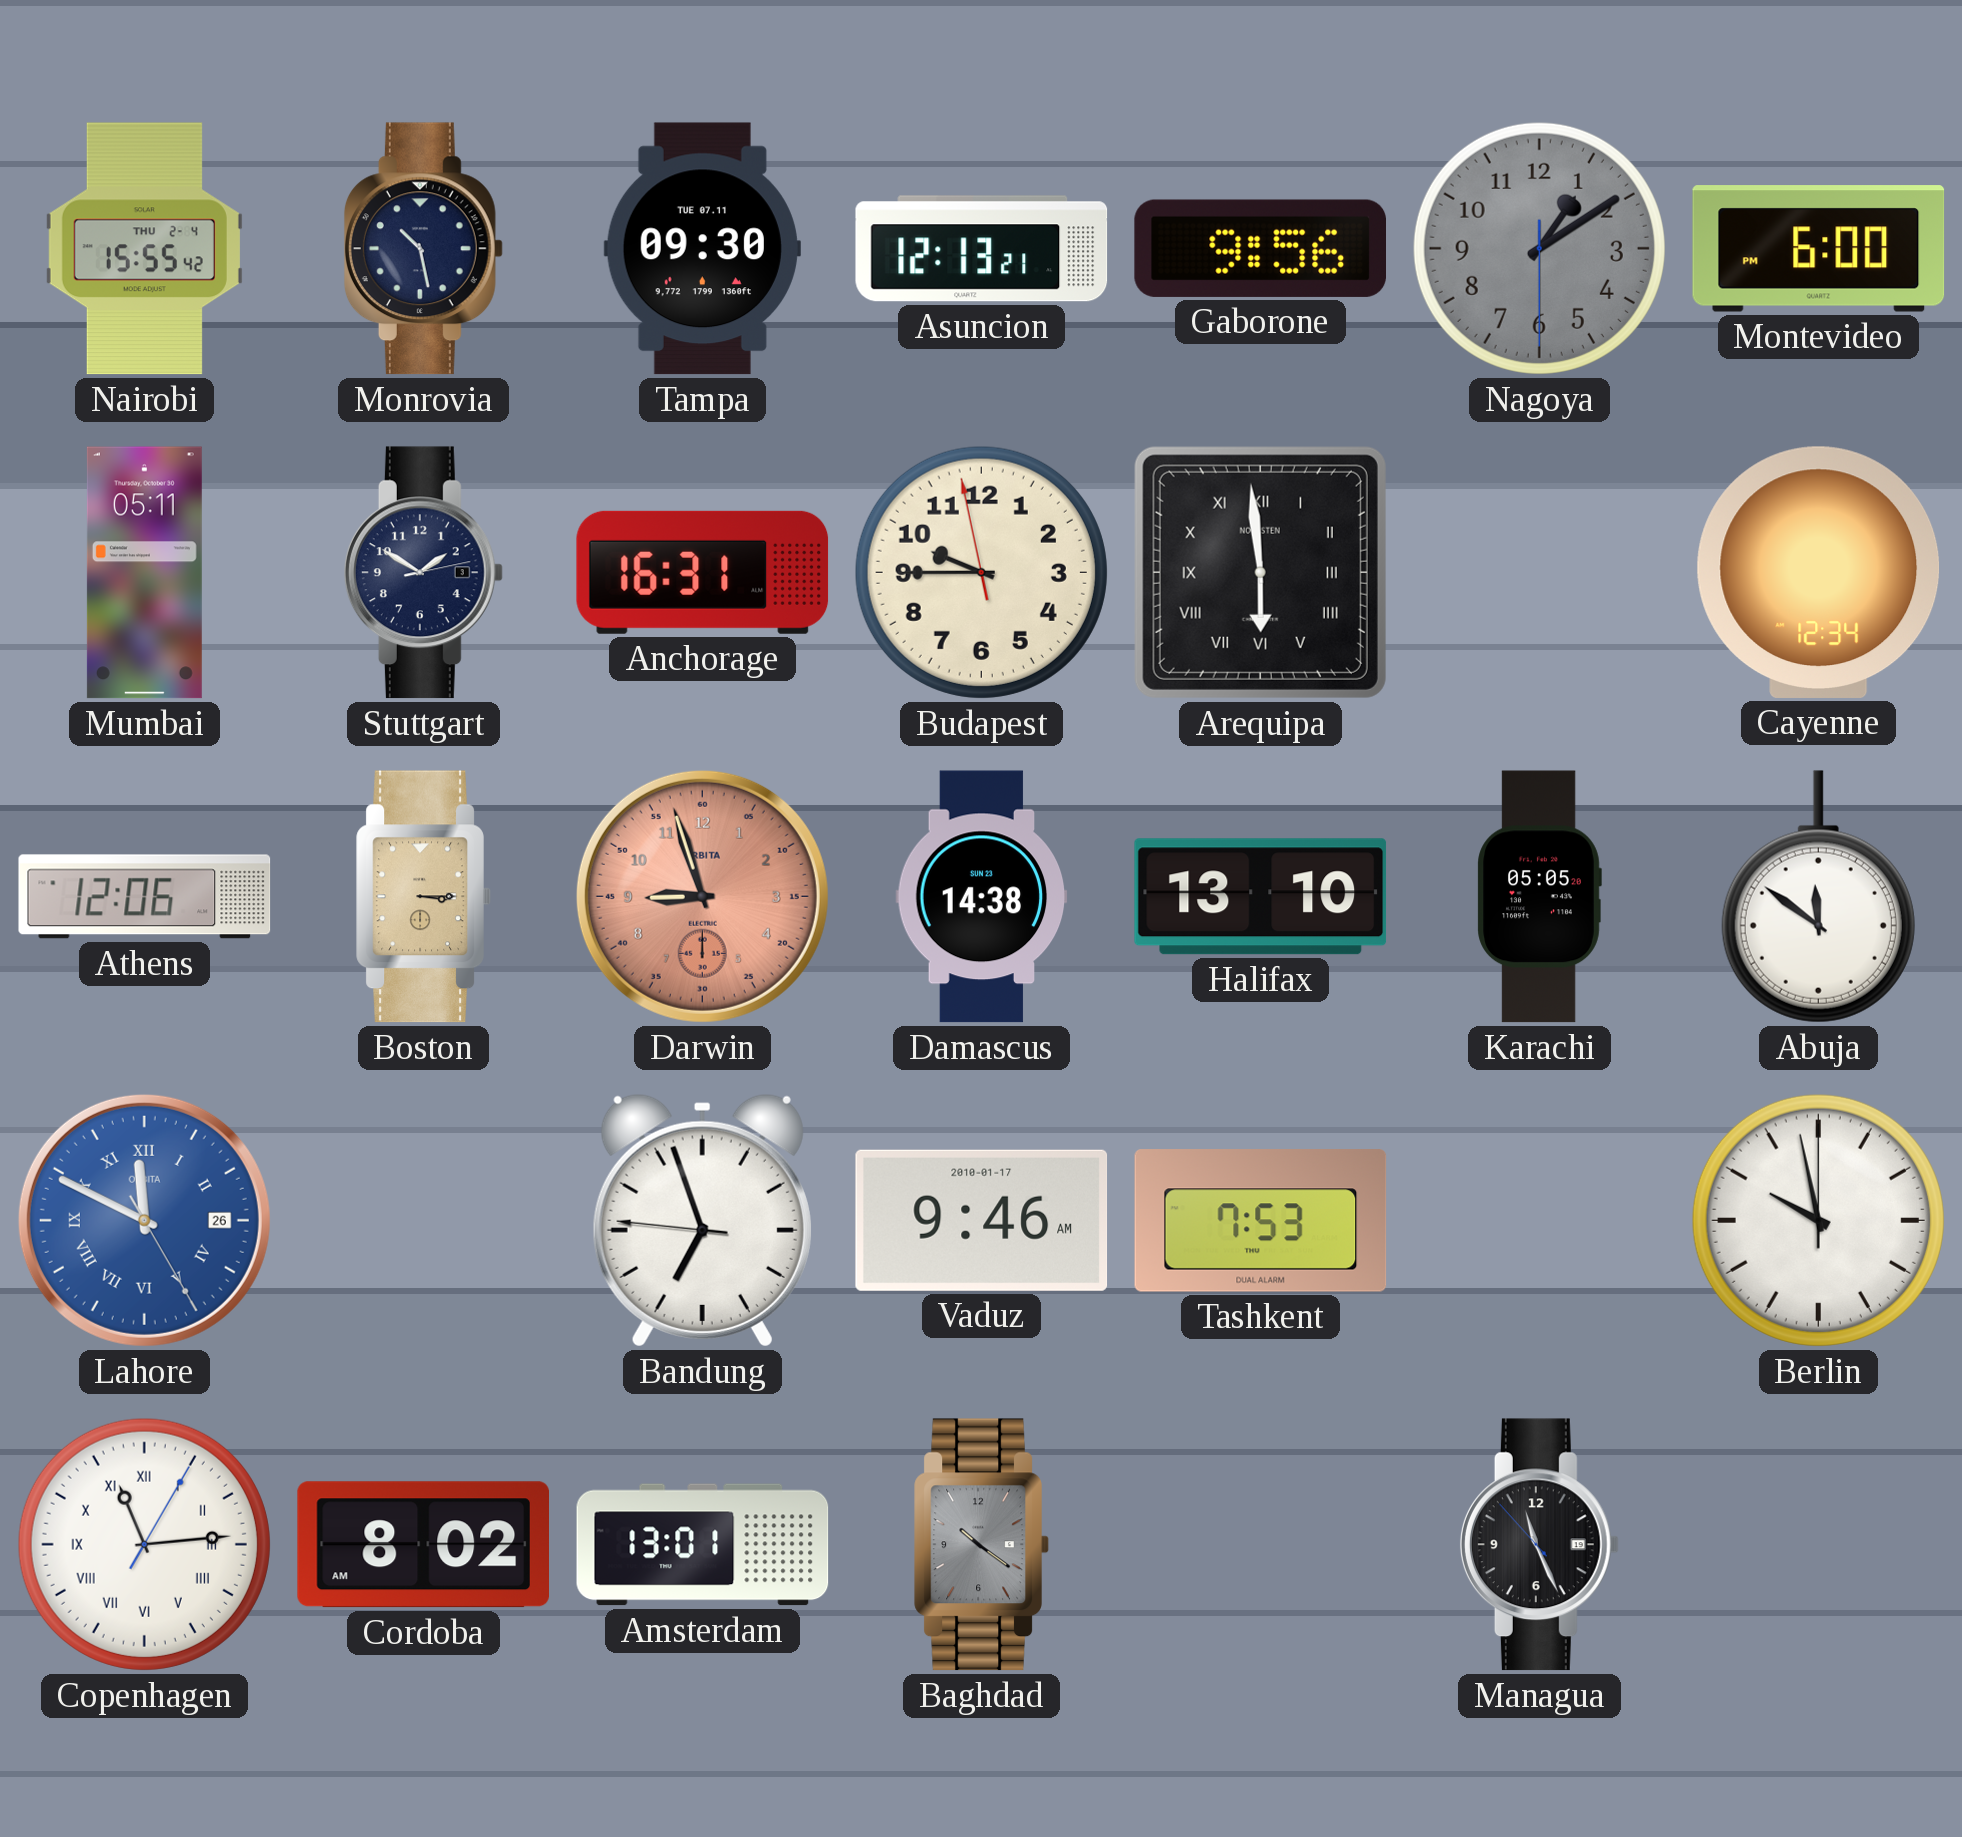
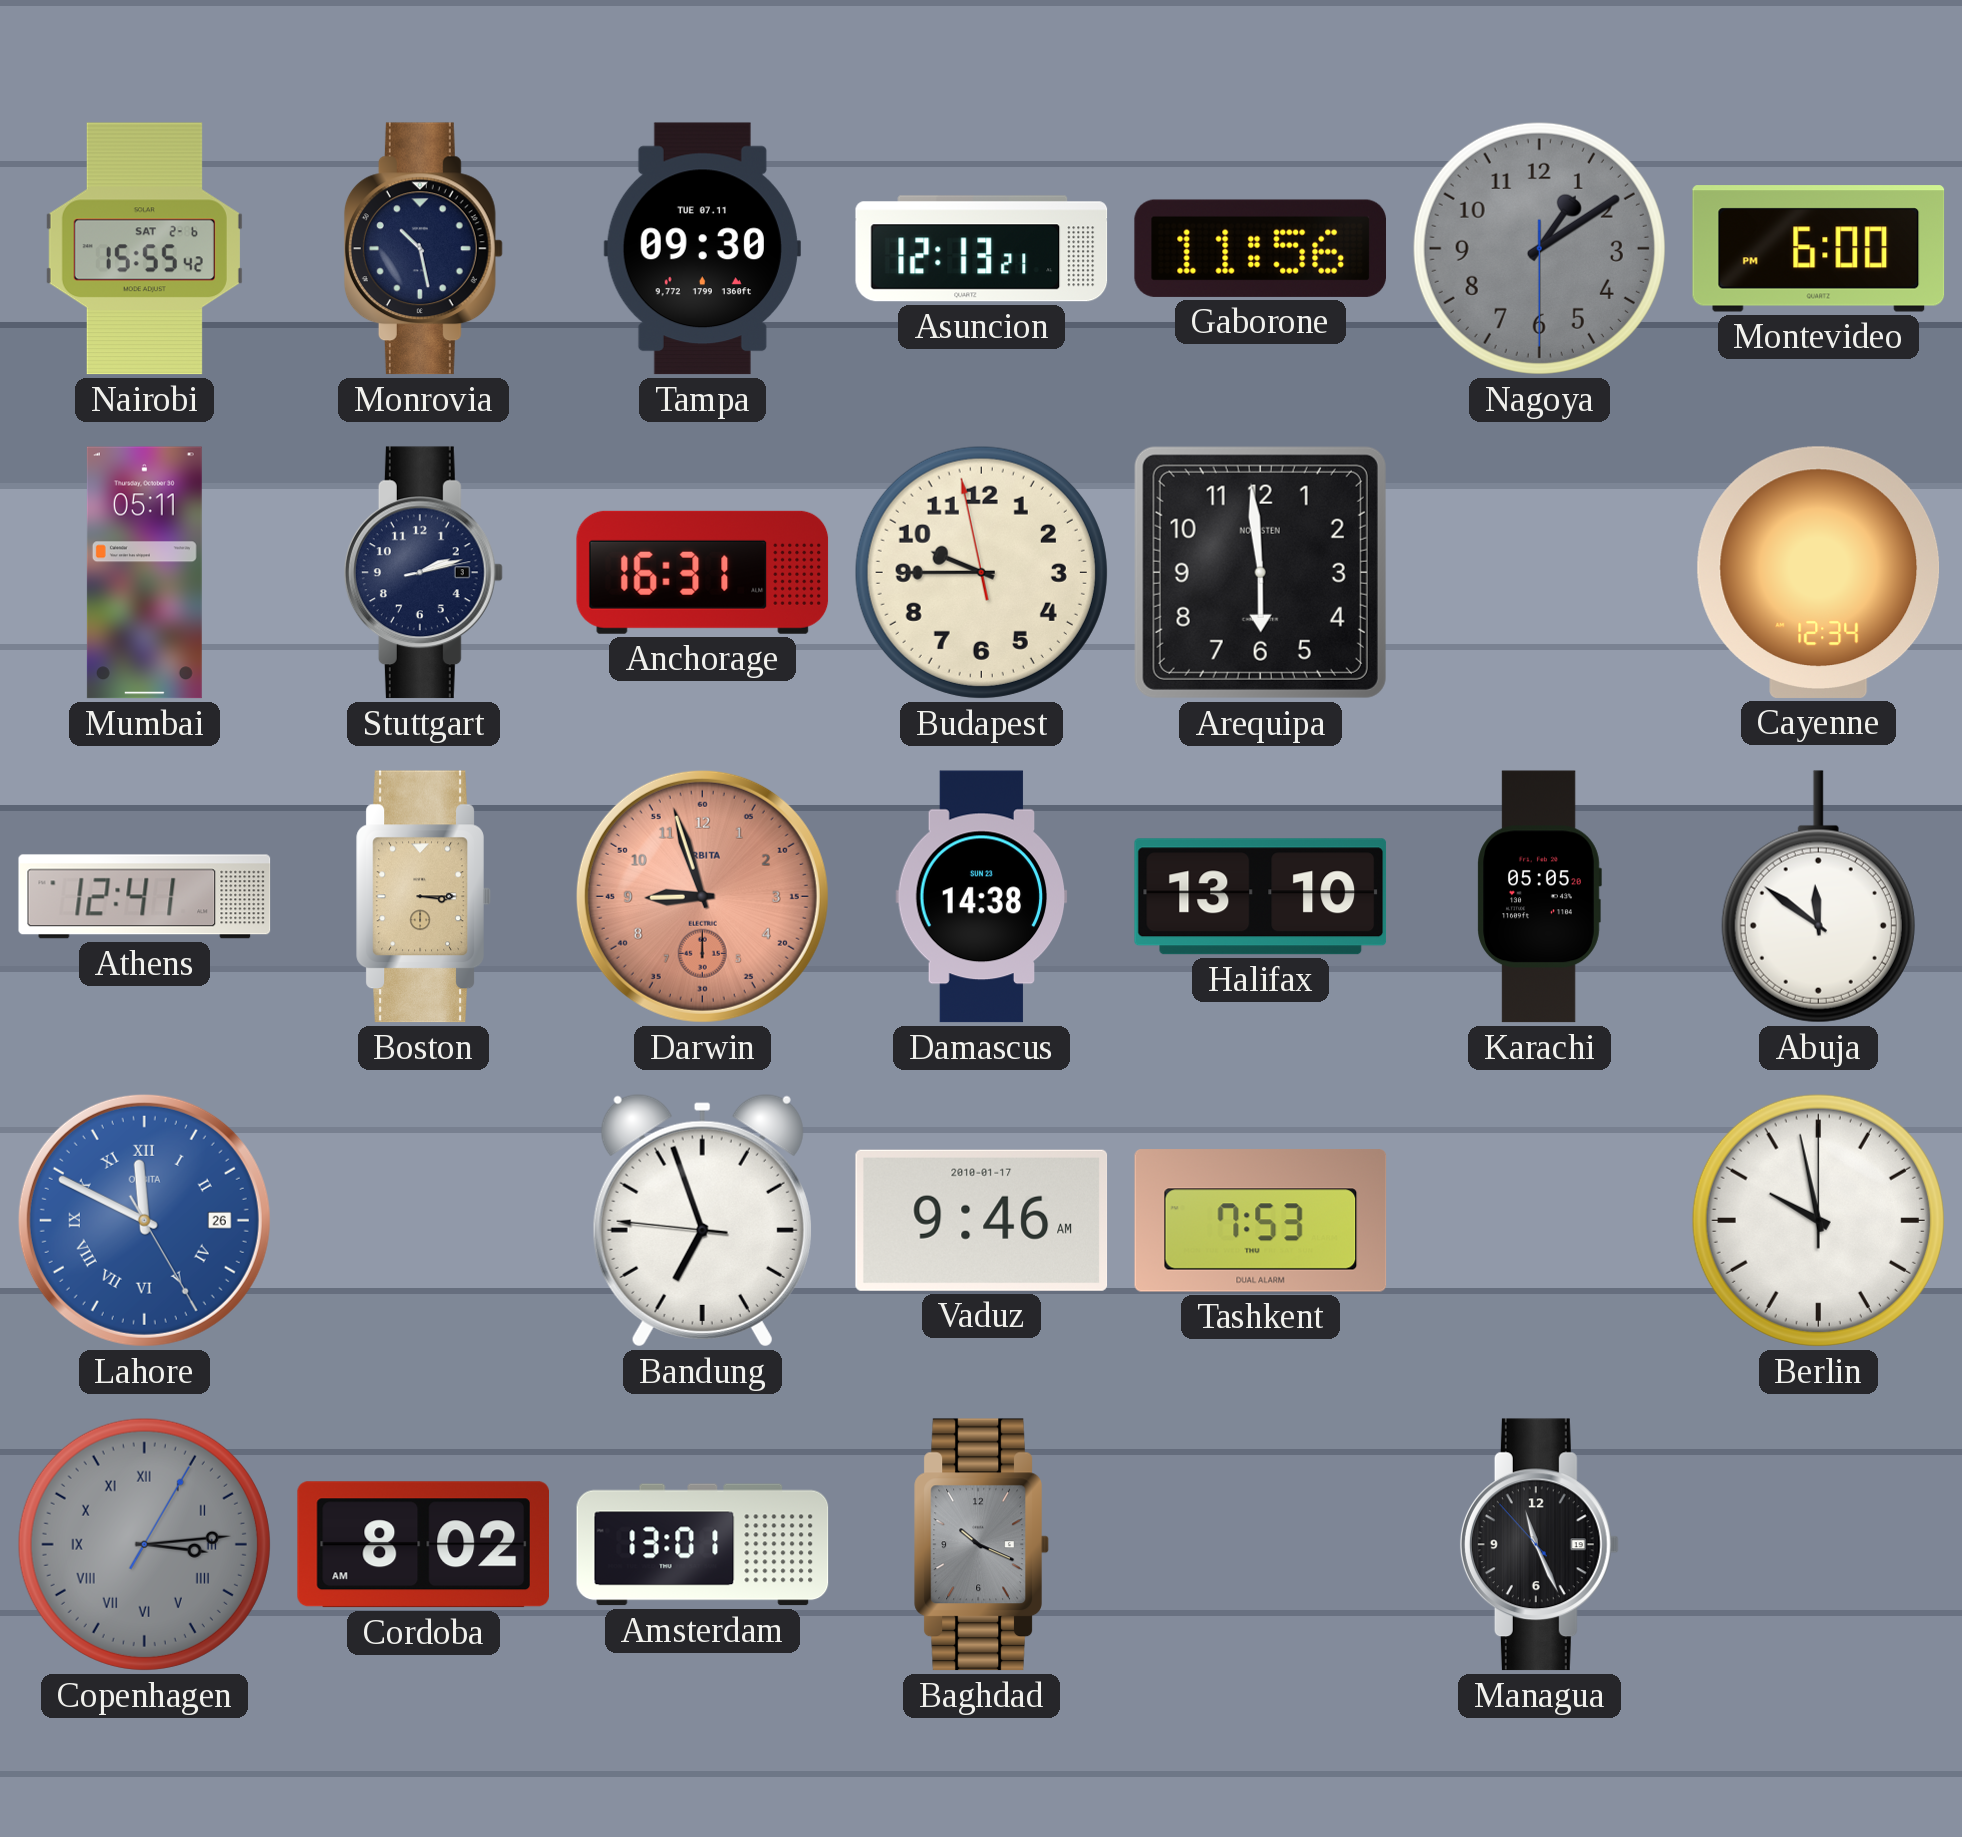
Nairobi date: THU 2-4 -> SAT 2-6 (144, 249)
Gaborone: 9:56 -> 11:56 (1260, 248)
Stuttgart: 1:50 -> 2:12 (423, 573)
Arequipa numerals: Roman -> Arabic (1260, 572)
Athens: 12:06 -> 12:41 (145, 897)
Copenhagen: 11:14 -> 3:14 (144, 1544)
Copenhagen dial: white -> grey (144, 1544)
Baghdad: 10:21 -> 10:19 (982, 1545)
